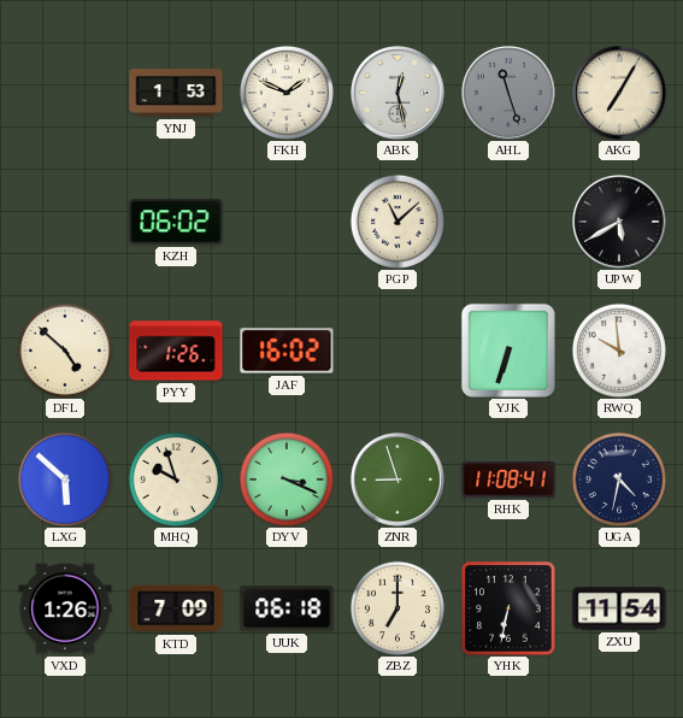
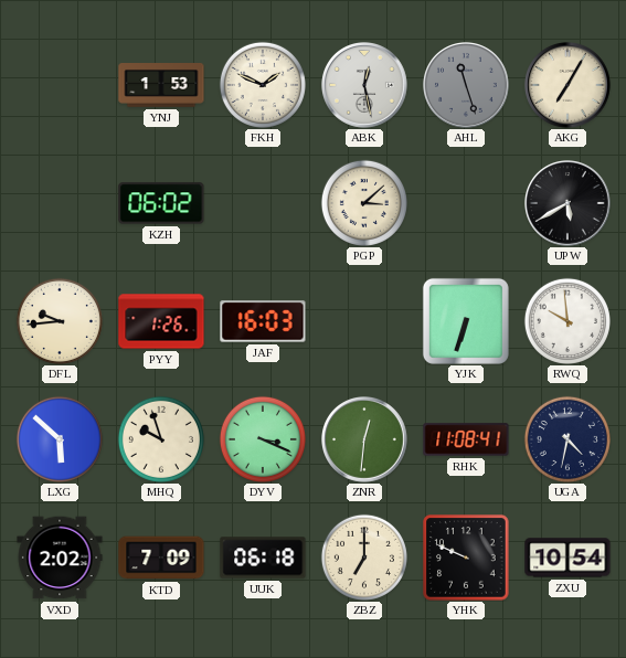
PGP: 11:08 -> 3:08 (364, 203)
DFL: 4:52 -> 9:44 (60, 321)
JAF: 16:02 -> 16:03 (263, 321)
ZNR: 8:57 -> 12:31 (365, 441)
VXD: 1:26 -> 2:02 (60, 558)
YHK: 6:32 -> 9:49 (466, 558)
ZXU: 11:54 -> 10:54 (567, 558)
